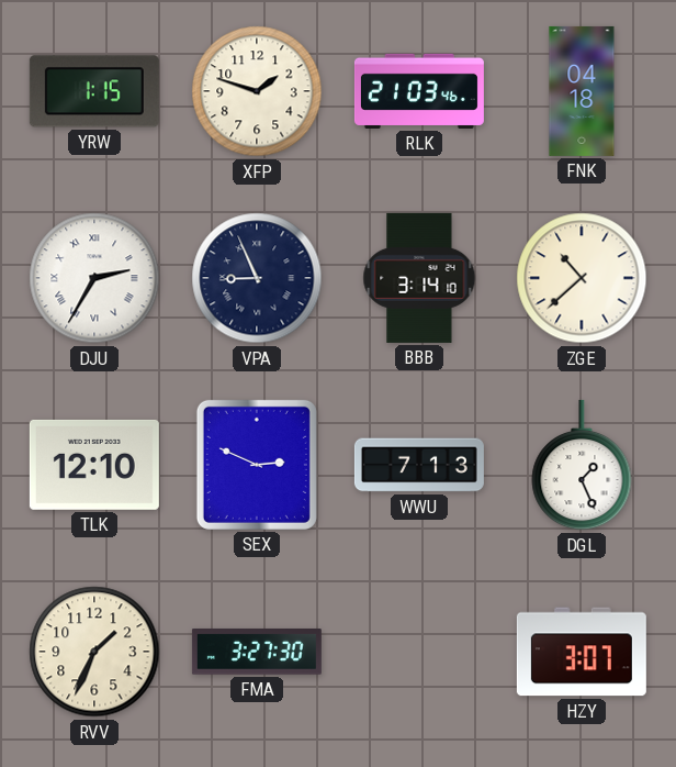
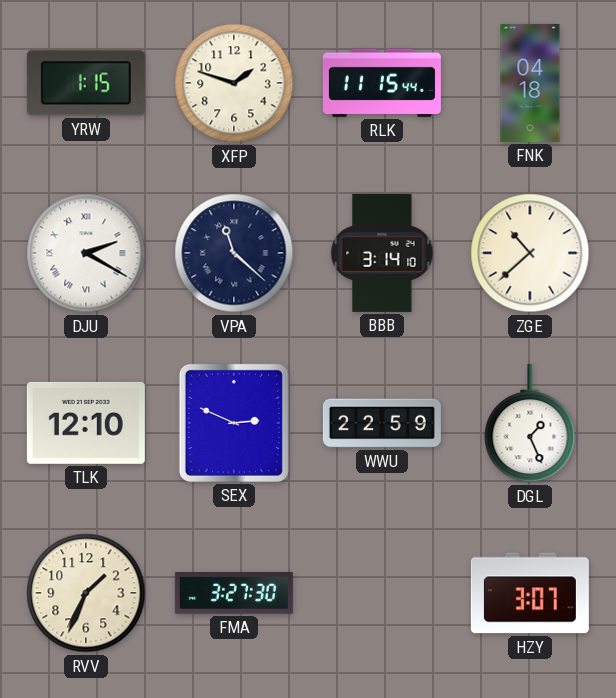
RLK: 21:03 -> 11:15 (382, 83)
DJU: 2:35 -> 2:20 (86, 253)
VPA: 8:56 -> 11:22 (234, 253)
WWU: 7:13 -> 22:59 (382, 423)
